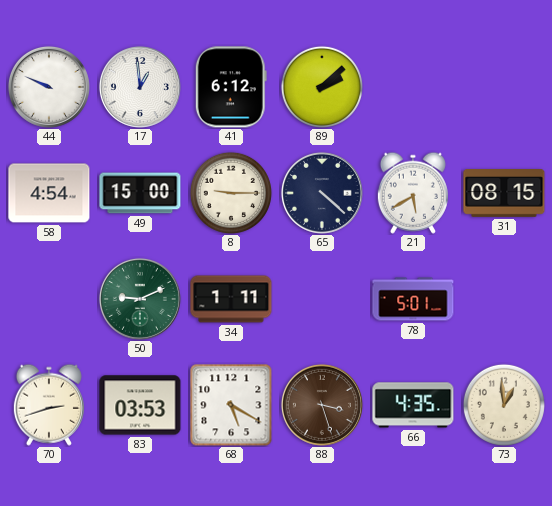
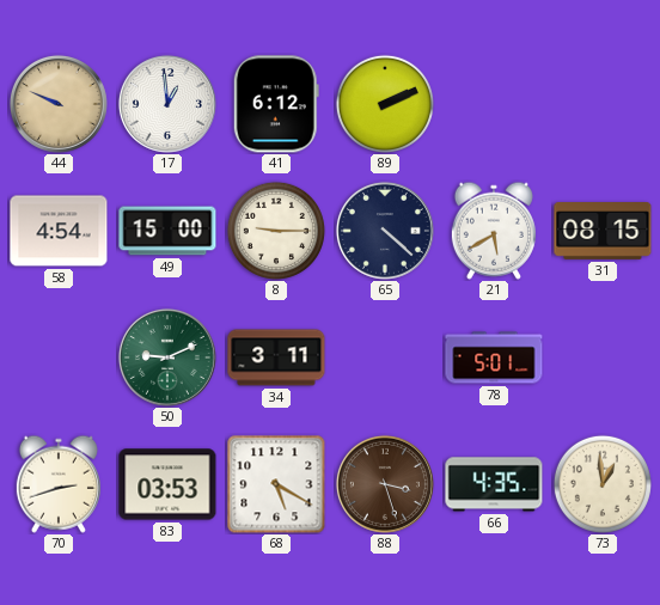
44 dial: white -> champagne (59, 104)
89: 2:08 -> 2:11 (385, 104)
34: 1:11 -> 3:11 (276, 357)
